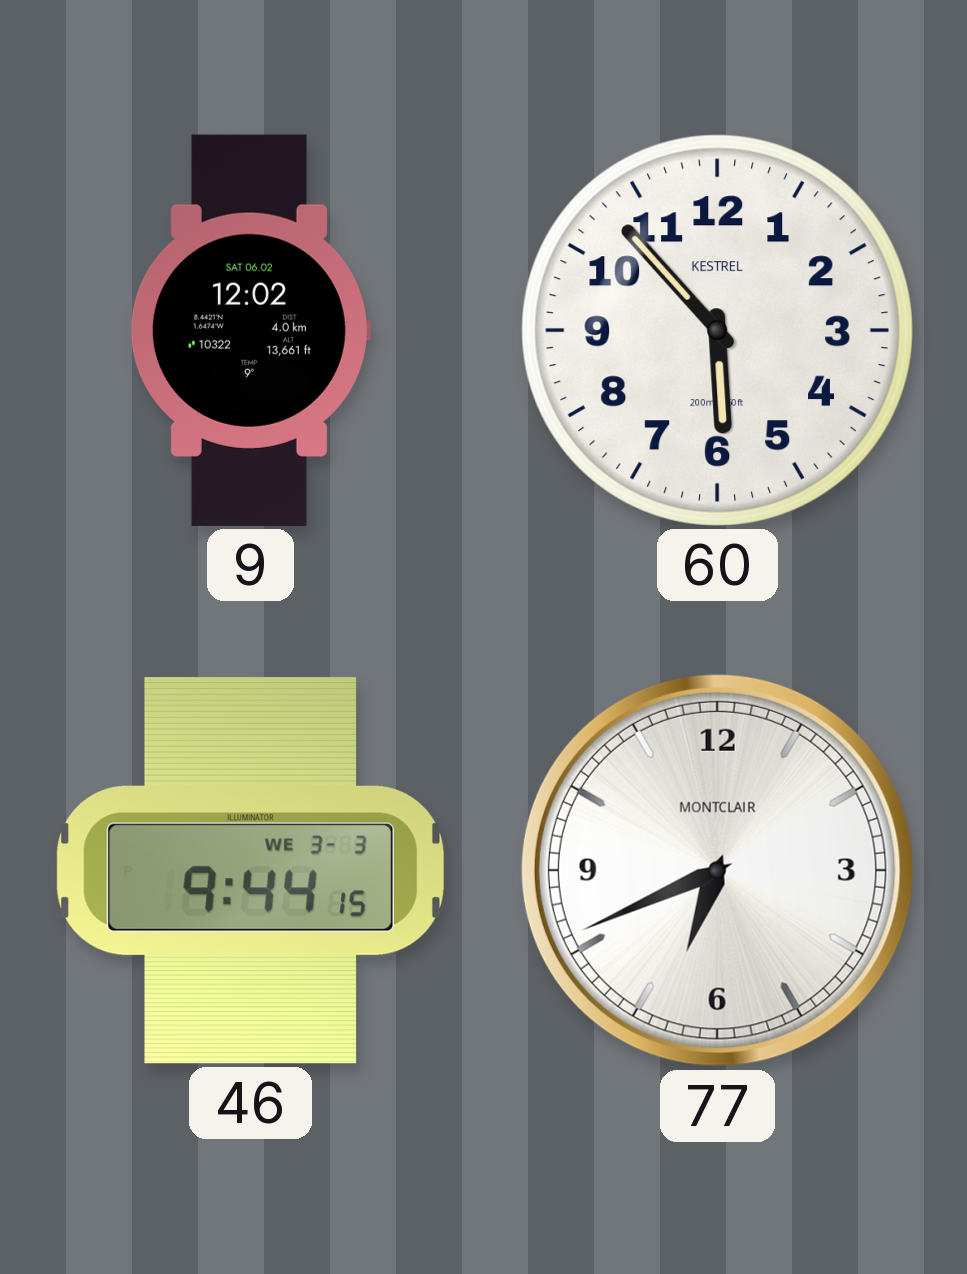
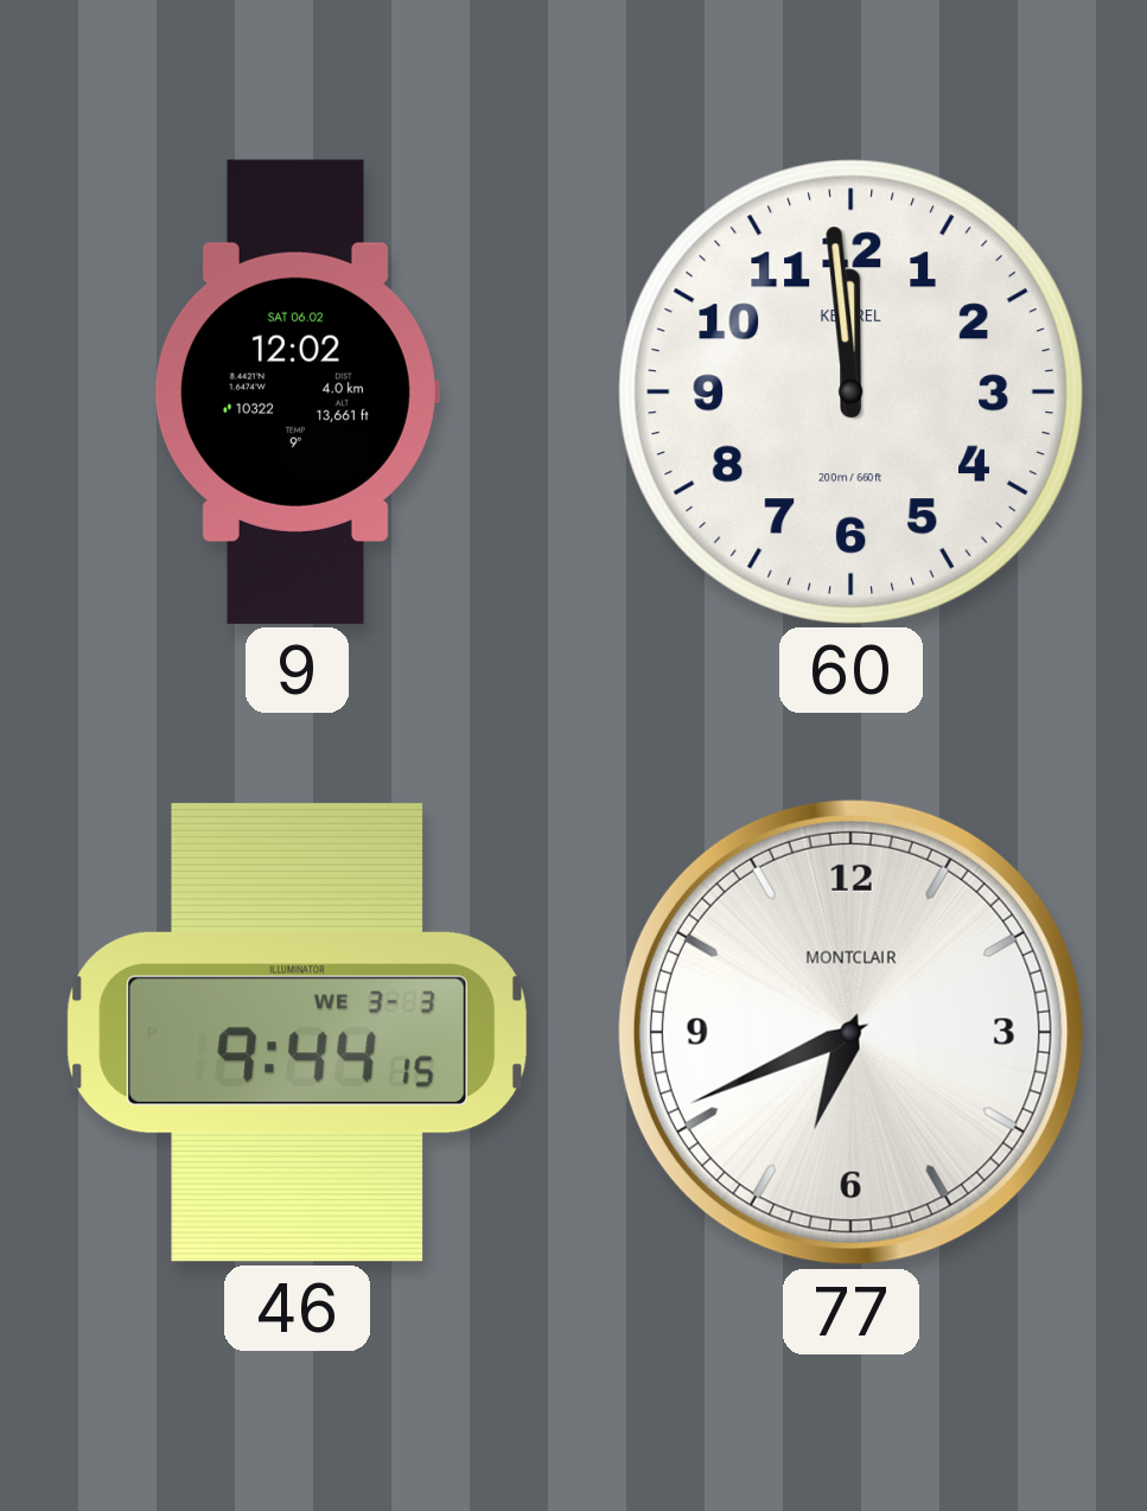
60: 5:53 -> 11:59 (850, 391)
